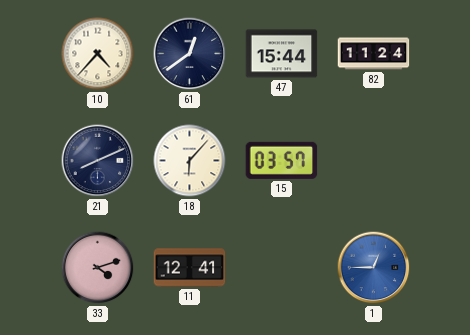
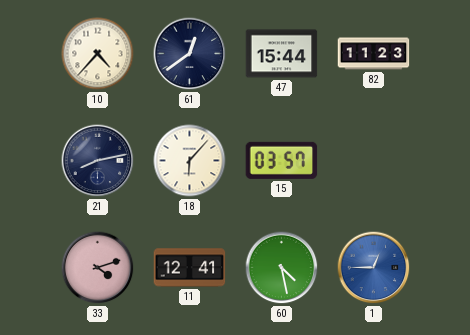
82: 11:24 -> 11:23 (374, 54)
21: 8:11 -> 8:13 (98, 161)
60: none -> 4:28 (282, 268)
